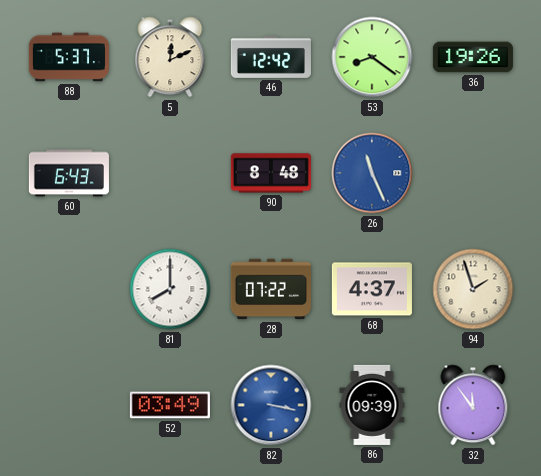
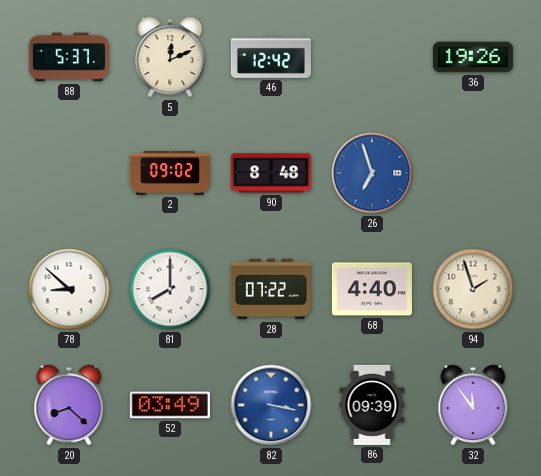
53: 8:21 -> none (372, 57)
60: 6:43 -> none (69, 173)
2: none -> 09:02 (170, 173)
26: 11:26 -> 6:57 (372, 173)
78: none -> 8:52 (69, 289)
68: 4:37 -> 4:40 (372, 289)
20: none -> 8:22 (69, 405)
